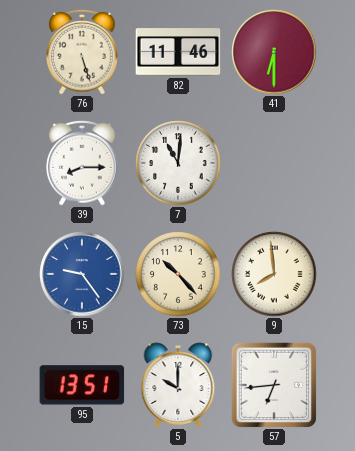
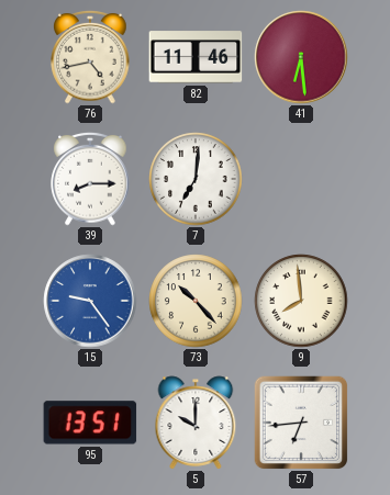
76: 5:27 -> 4:43 (90, 57)
41: 6:30 -> 6:29 (301, 57)
7: 11:01 -> 7:01 (196, 179)
